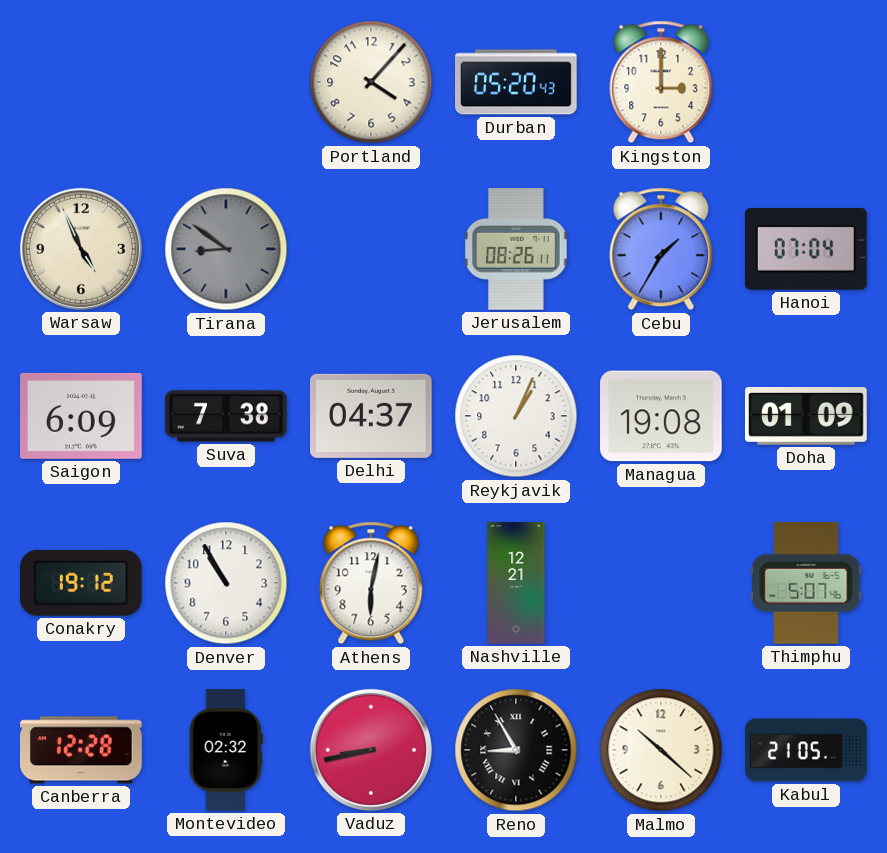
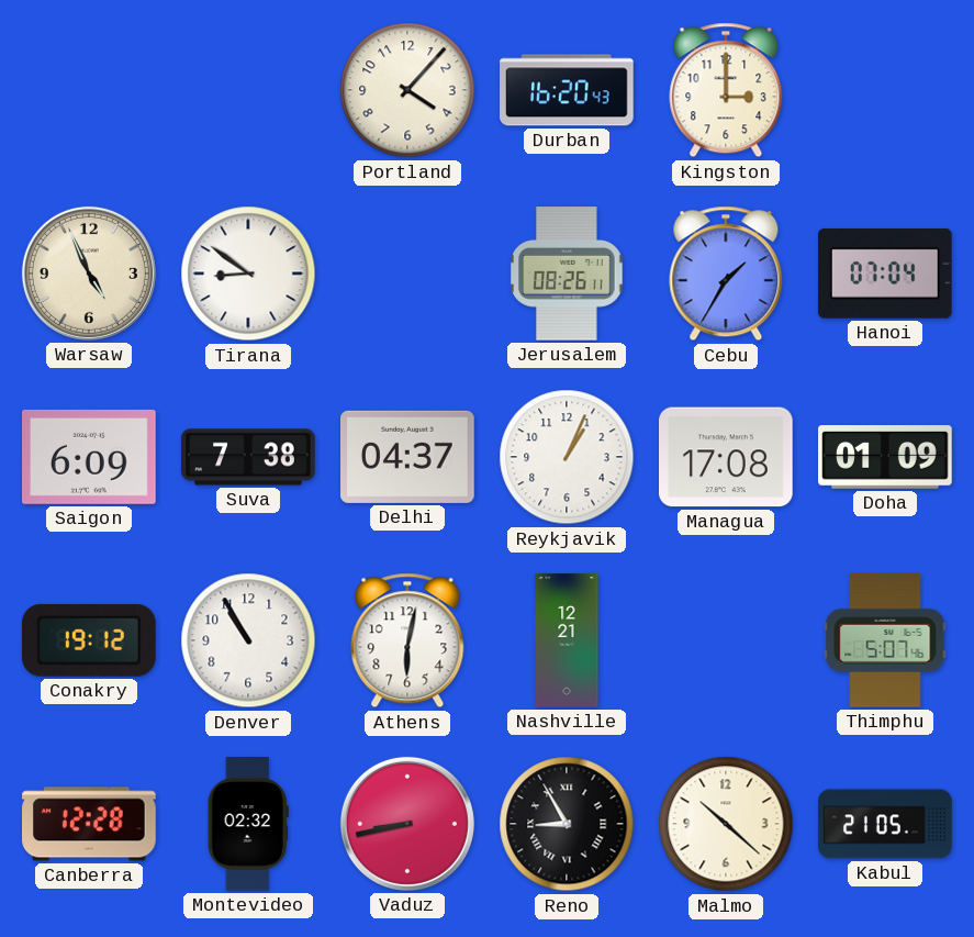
Durban: 05:20 -> 16:20 (568, 90)
Tirana dial: grey -> white (248, 274)
Managua: 19:08 -> 17:08 (727, 457)
